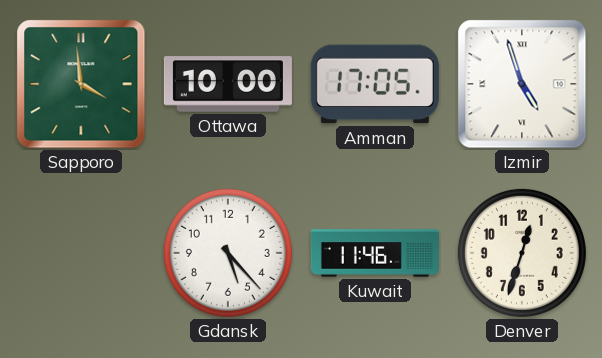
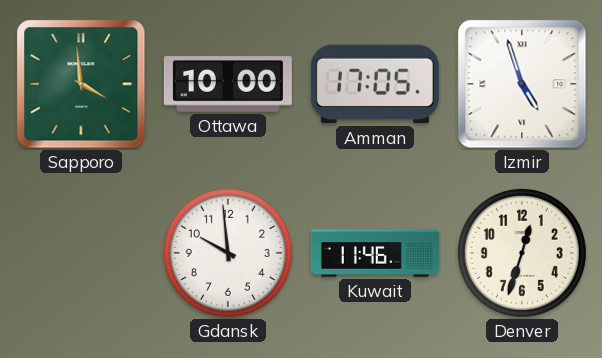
Gdansk: 5:23 -> 9:59 (228, 253)
